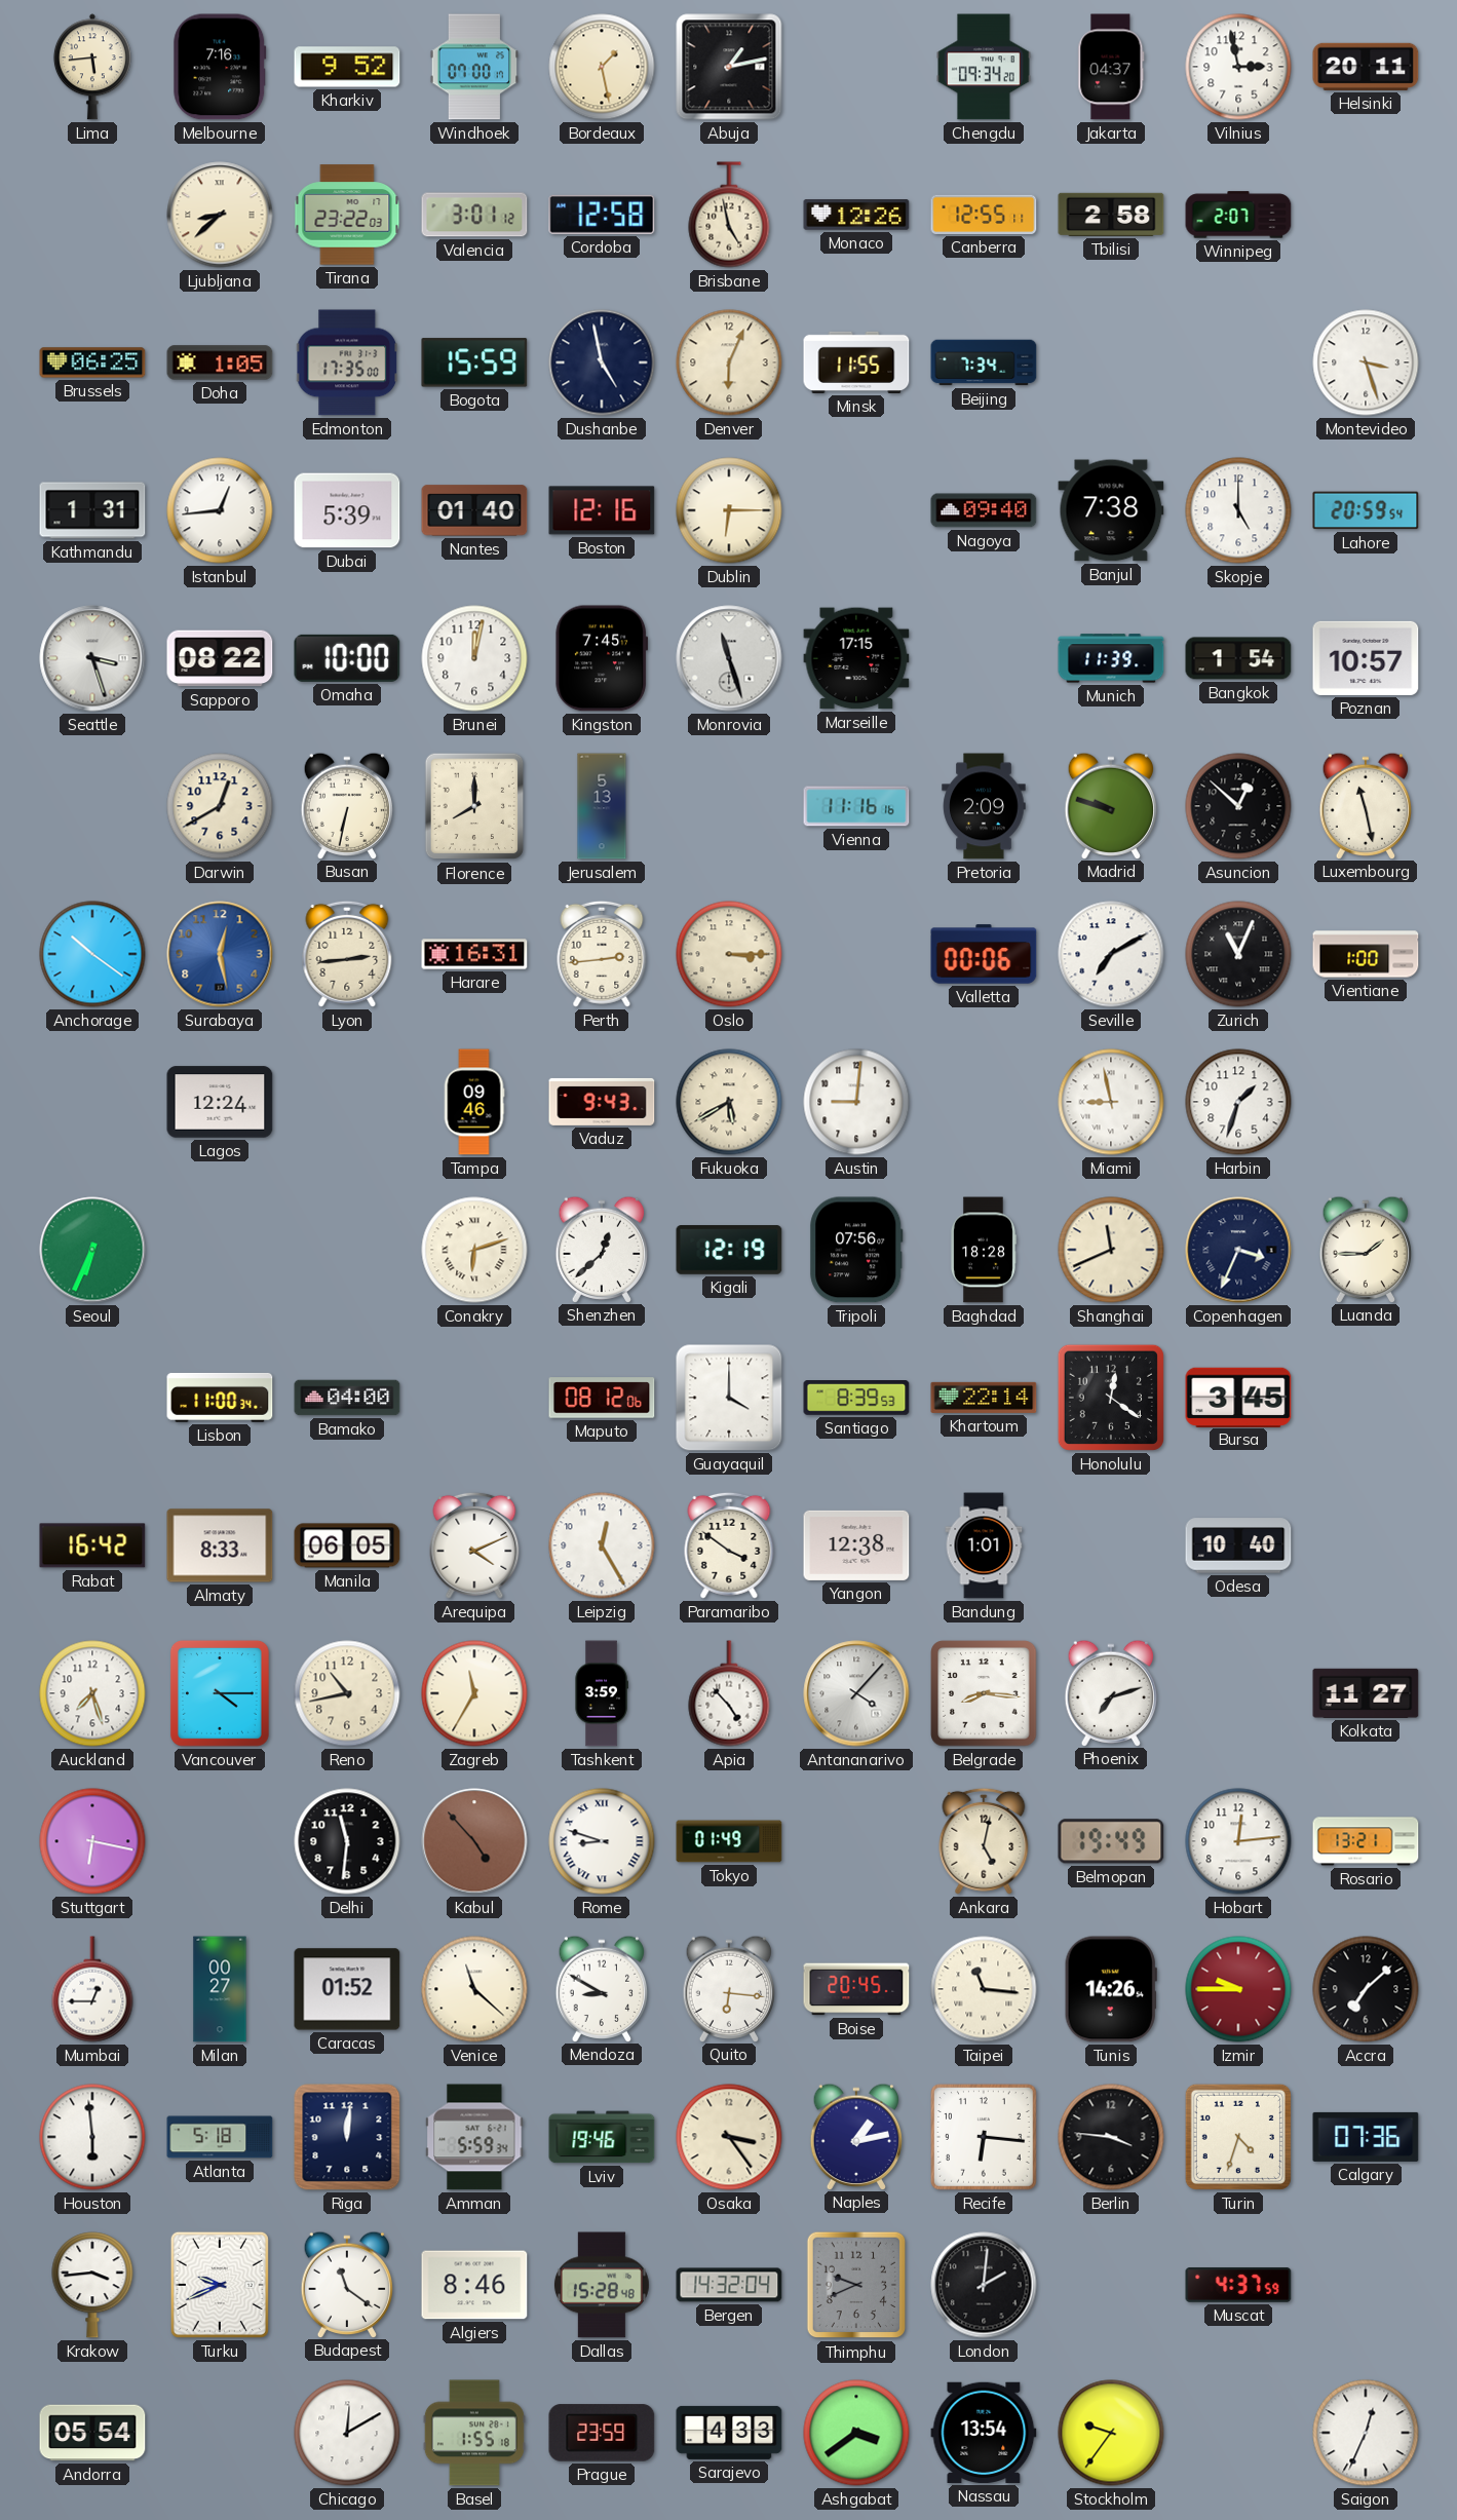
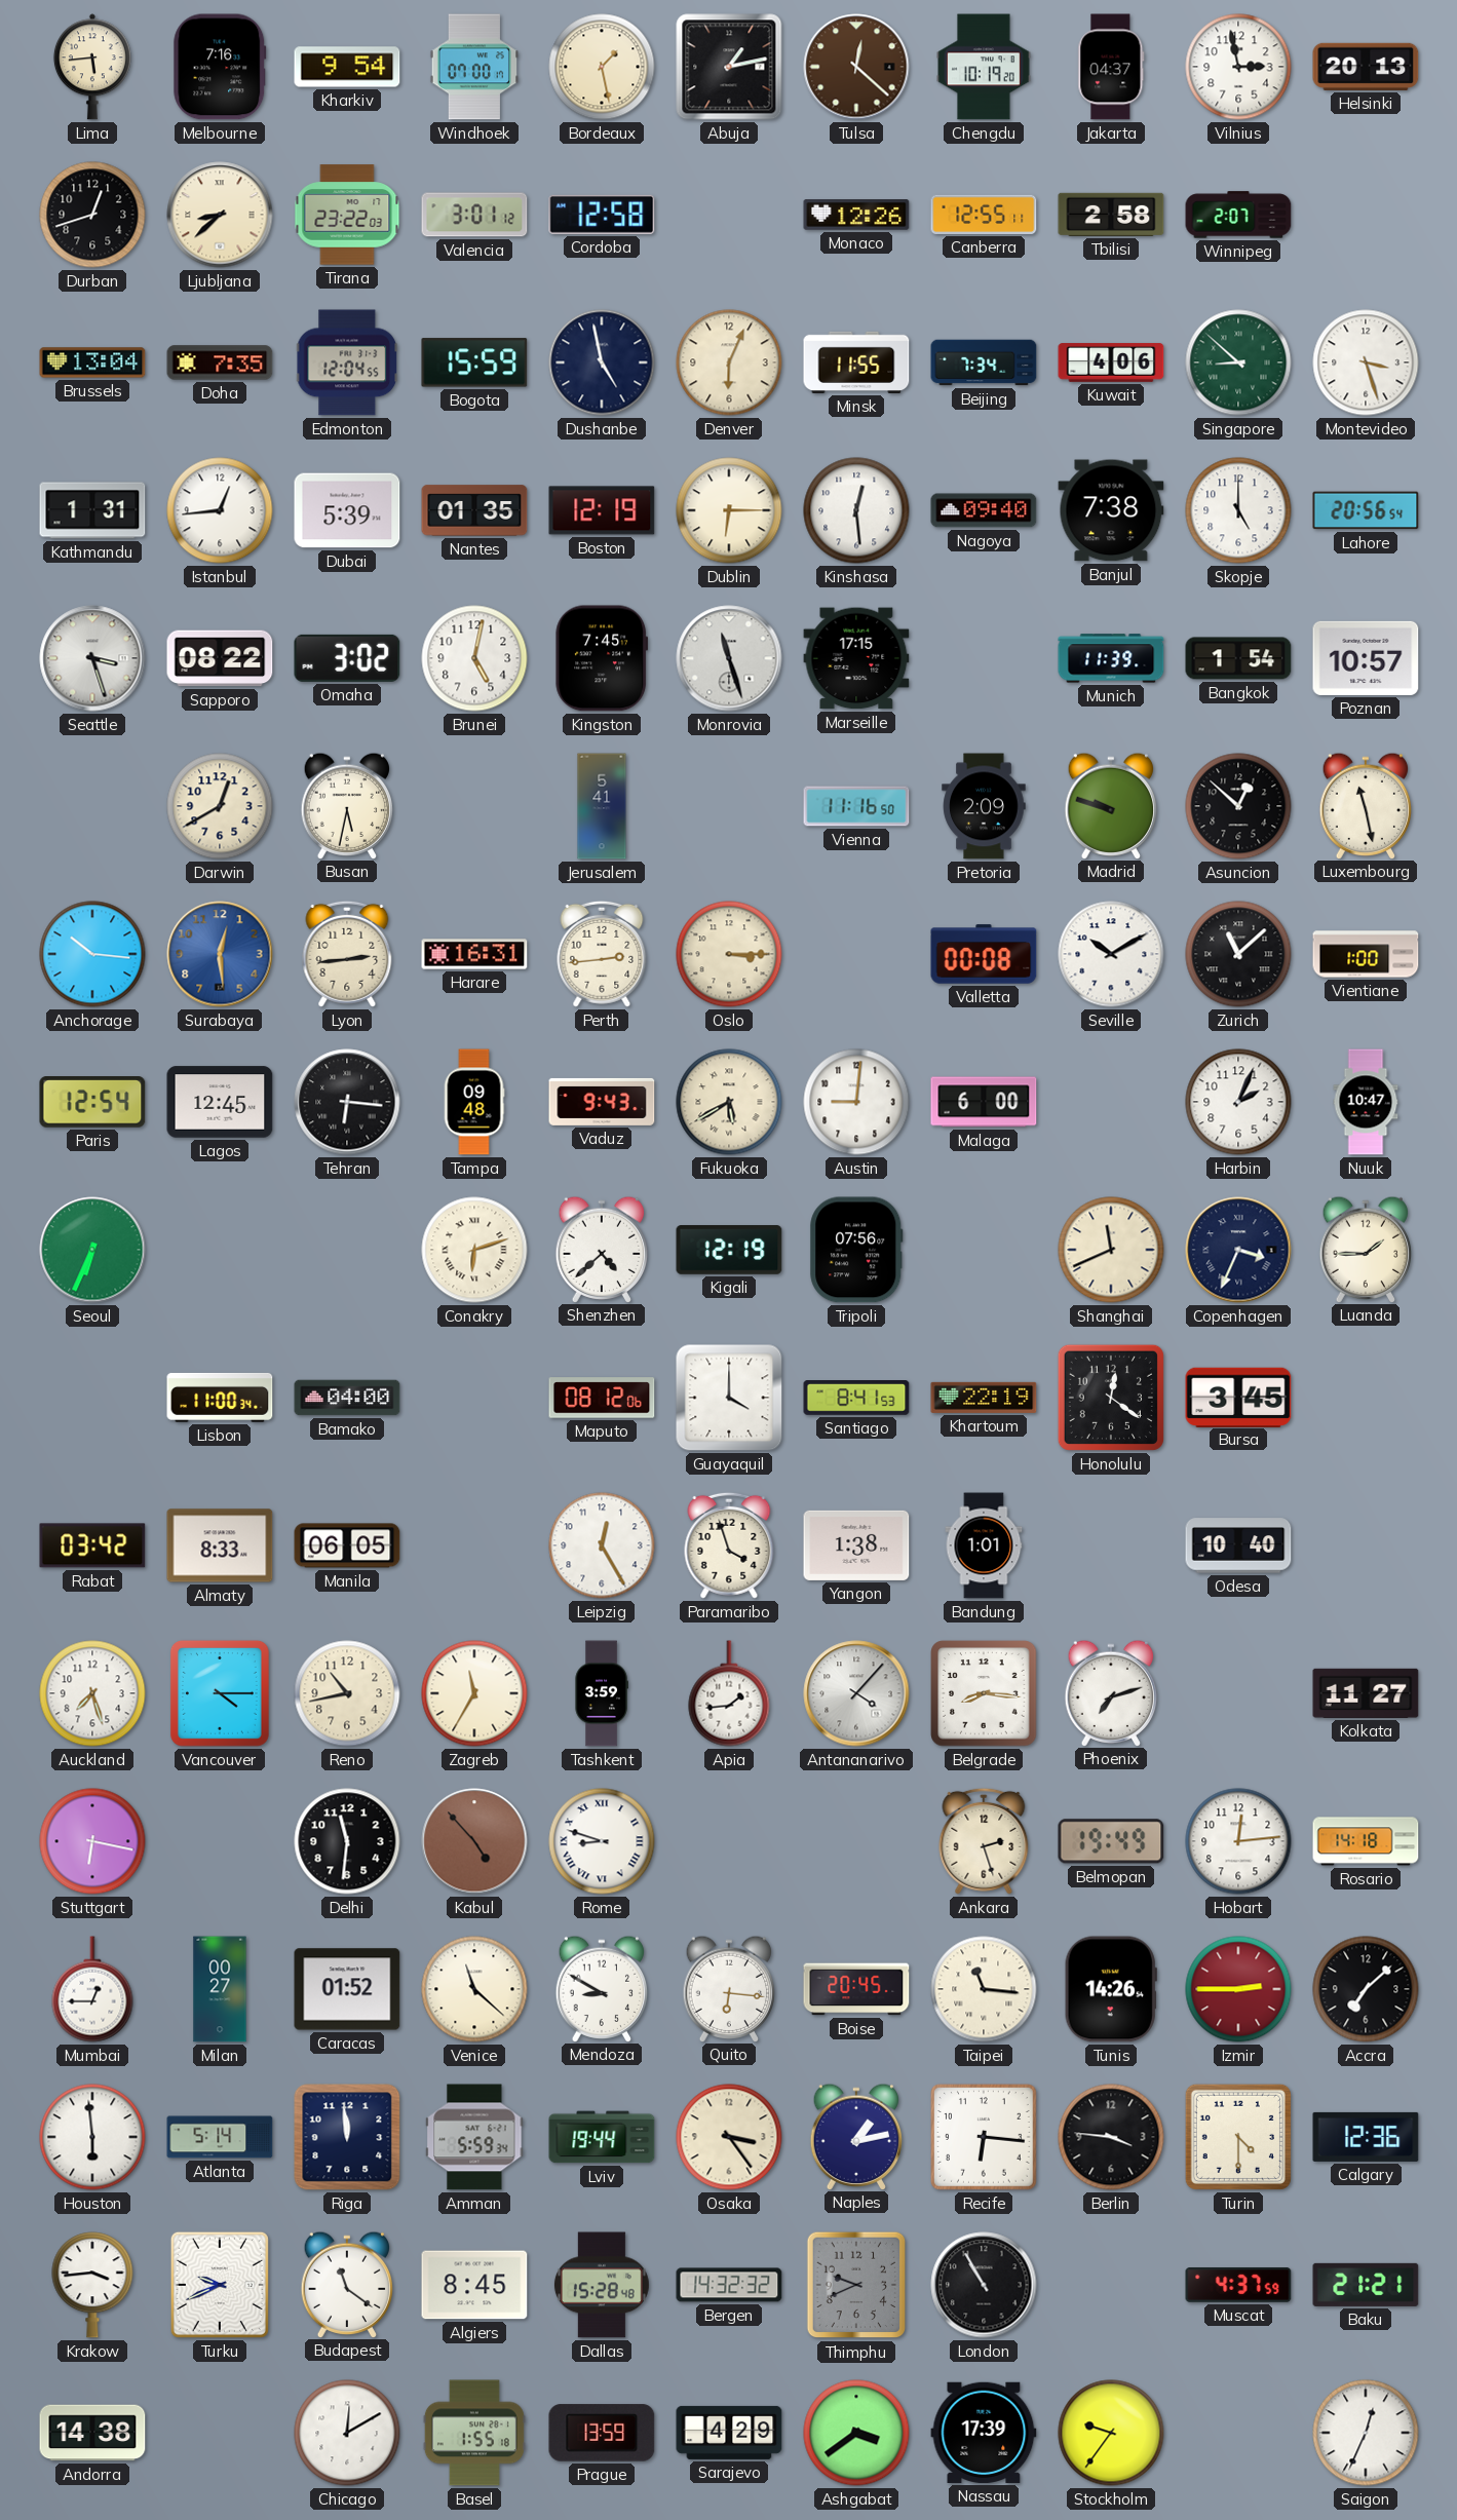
Kharkiv: 9:52 -> 9:54 (347, 67)
Tulsa: none -> 12:22 (856, 67)
Chengdu: 09:34 -> 10:19 (984, 67)
Helsinki: 20:11 -> 20:13 (1366, 67)
Durban: none -> 12:42 (92, 215)
Brisbane: 4:58 -> none (729, 215)
Brussels: 06:25 -> 13:04 (92, 362)
Doha: 1:05 -> 7:35 (220, 362)
Edmonton: 17:35 -> 12:04 (347, 362)
Kuwait: none -> 4:06 (1111, 362)
Singapore: none -> 8:52 (1238, 362)
Nantes: 01:40 -> 01:35 (474, 510)
Boston: 12:16 -> 12:19 (602, 510)
Kinshasa: none -> 12:29 (856, 510)
Lahore: 20:59 -> 20:56 (1366, 510)
Omaha: 10:00 -> 3:02 (347, 658)
Brunei: 12:02 -> 5:02 (474, 658)
Busan: 6:32 -> 5:32 (347, 805)
Florence: 8:00 -> none (474, 806)
Jerusalem: 5:13 -> 5:41 (602, 806)
Vienna: 11:16:16 -> 11:16:50 (856, 806)
Anchorage: 10:21 -> 10:16 (92, 954)
Surabaya: 12:28 -> 12:29 (220, 954)
Valletta: 00:06 -> 00:08 (984, 954)
Seville: 7:10 -> 10:10 (1111, 954)
Zurich: 11:04 -> 11:08 (1238, 954)
Paris: none -> 12:54 (92, 1103)
Lagos: 12:24 -> 12:45 (220, 1102)
Tehran: none -> 6:16 (347, 1102)
Tampa: 09:46 -> 09:48 (474, 1102)
Malaga: none -> 6:00 (984, 1102)
Miami: 8:58 -> none (1111, 1102)
Harbin: 1:33 -> 2:04 (1238, 1102)
Nuuk: none -> 10:47 (1366, 1102)
Shenzhen: 12:38 -> 4:38 (602, 1249)
Baghdad: 18:28 -> none (983, 1250)
Santiago: 8:39 -> 8:41 (856, 1399)
Khartoum: 22:14 -> 22:19 (984, 1398)
Rabat: 16:42 -> 03:42 (92, 1545)
Arequipa: 4:11 -> none (474, 1545)
Paramaribo: 3:51 -> 3:57 (729, 1545)
Yangon: 12:38 -> 1:38 (856, 1545)
Apia: 4:53 -> 1:44 (729, 1693)
Tokyo: 01:49 -> none (729, 1841)
Ankara: 5:02 -> 2:27 (984, 1841)
Rosario: 13:21 -> 14:18 (1366, 1841)
Izmir: 9:45 -> 2:45 (1238, 1989)
Atlanta: 5:18 -> 5:14 (220, 2137)
Riga: 12:01 -> 11:59 (347, 2137)
Lviv: 19:46 -> 19:44 (602, 2137)
Turin: 4:33 -> 4:30 (1238, 2137)
Calgary: 07:36 -> 12:36 (1366, 2137)
Algiers: 8:46 -> 8:45 (474, 2285)
Bergen: 14:32:04 -> 14:32:32 (729, 2285)
London: 2:01 -> 10:55 (984, 2285)
Baku: none -> 21:21 (1366, 2285)
Andorra: 05:54 -> 14:38 (92, 2433)
Prague: 23:59 -> 13:59 (602, 2433)
Sarajevo: 4:33 -> 4:29 (729, 2433)
Nassau: 13:54 -> 17:39 (984, 2433)
